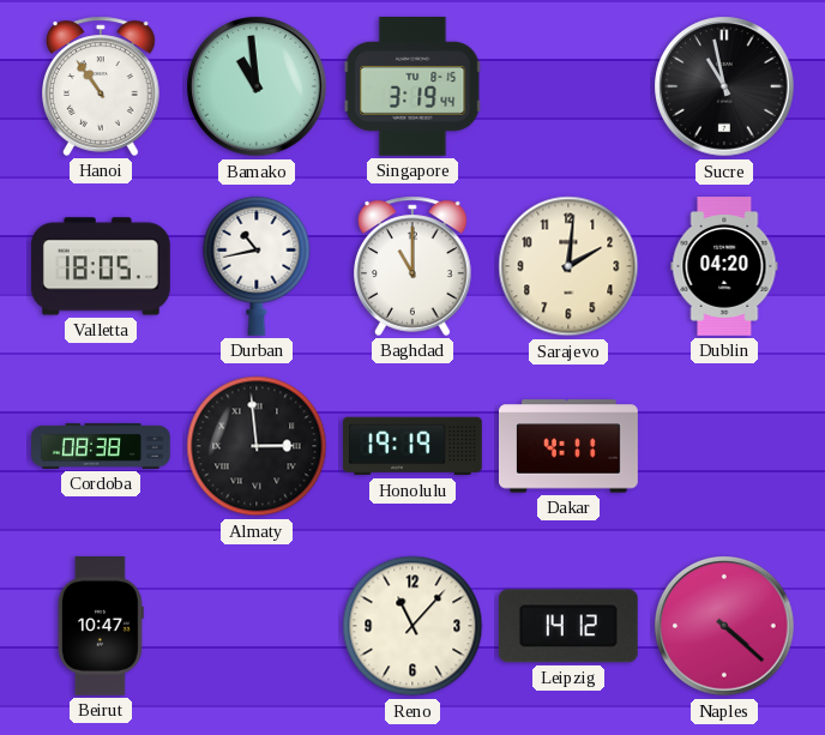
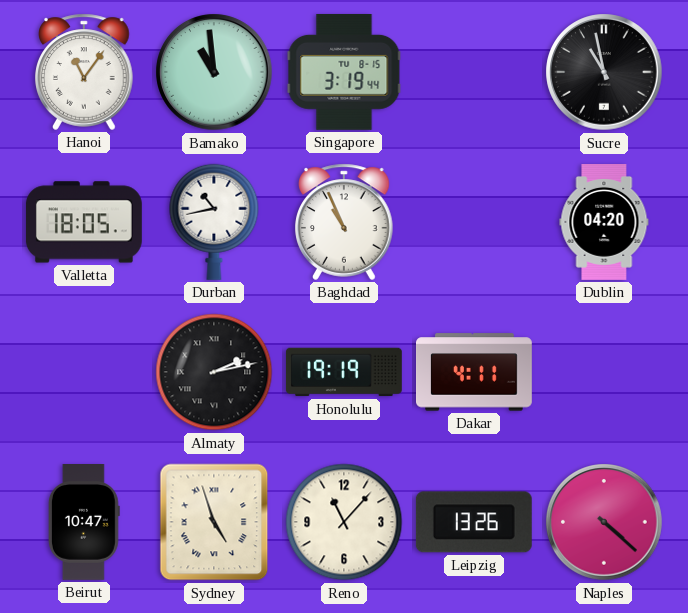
Hanoi: 10:54 -> 11:06 (84, 72)
Baghdad: 11:00 -> 10:56 (344, 222)
Sarajevo: 2:01 -> none (568, 266)
Cordoba: 08:38 -> none (102, 446)
Almaty: 2:59 -> 2:13 (214, 372)
Sydney: none -> 4:57 (214, 522)
Leipzig: 14:12 -> 13:26 (474, 522)
